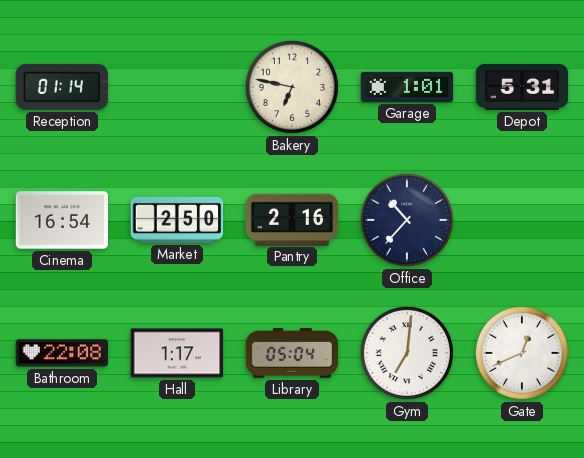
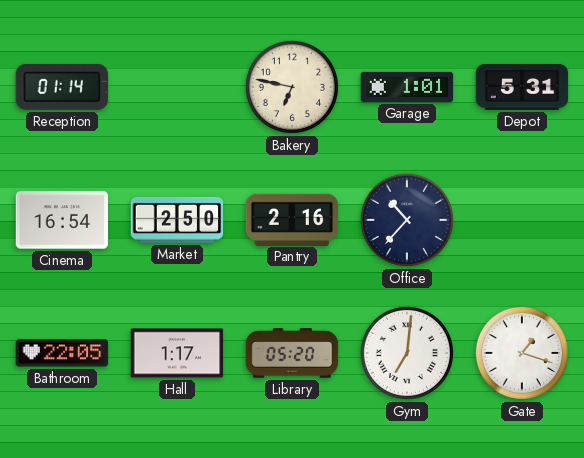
Bathroom: 22:08 -> 22:05 (62, 353)
Library: 05:04 -> 05:20 (292, 353)
Gate: 12:41 -> 1:18 (522, 353)
